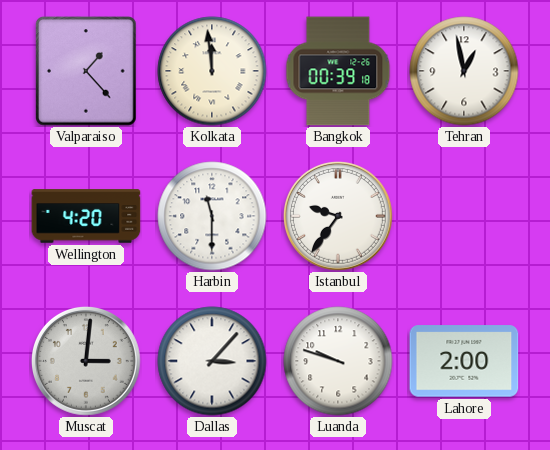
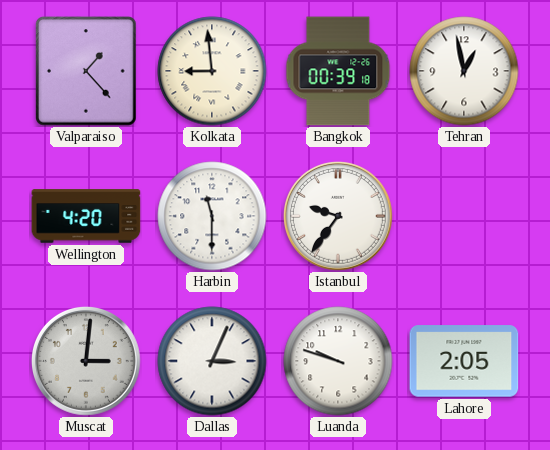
Kolkata: 11:59 -> 8:59 (212, 71)
Dallas: 3:07 -> 3:04 (212, 361)
Lahore: 2:00 -> 2:05 (464, 361)
